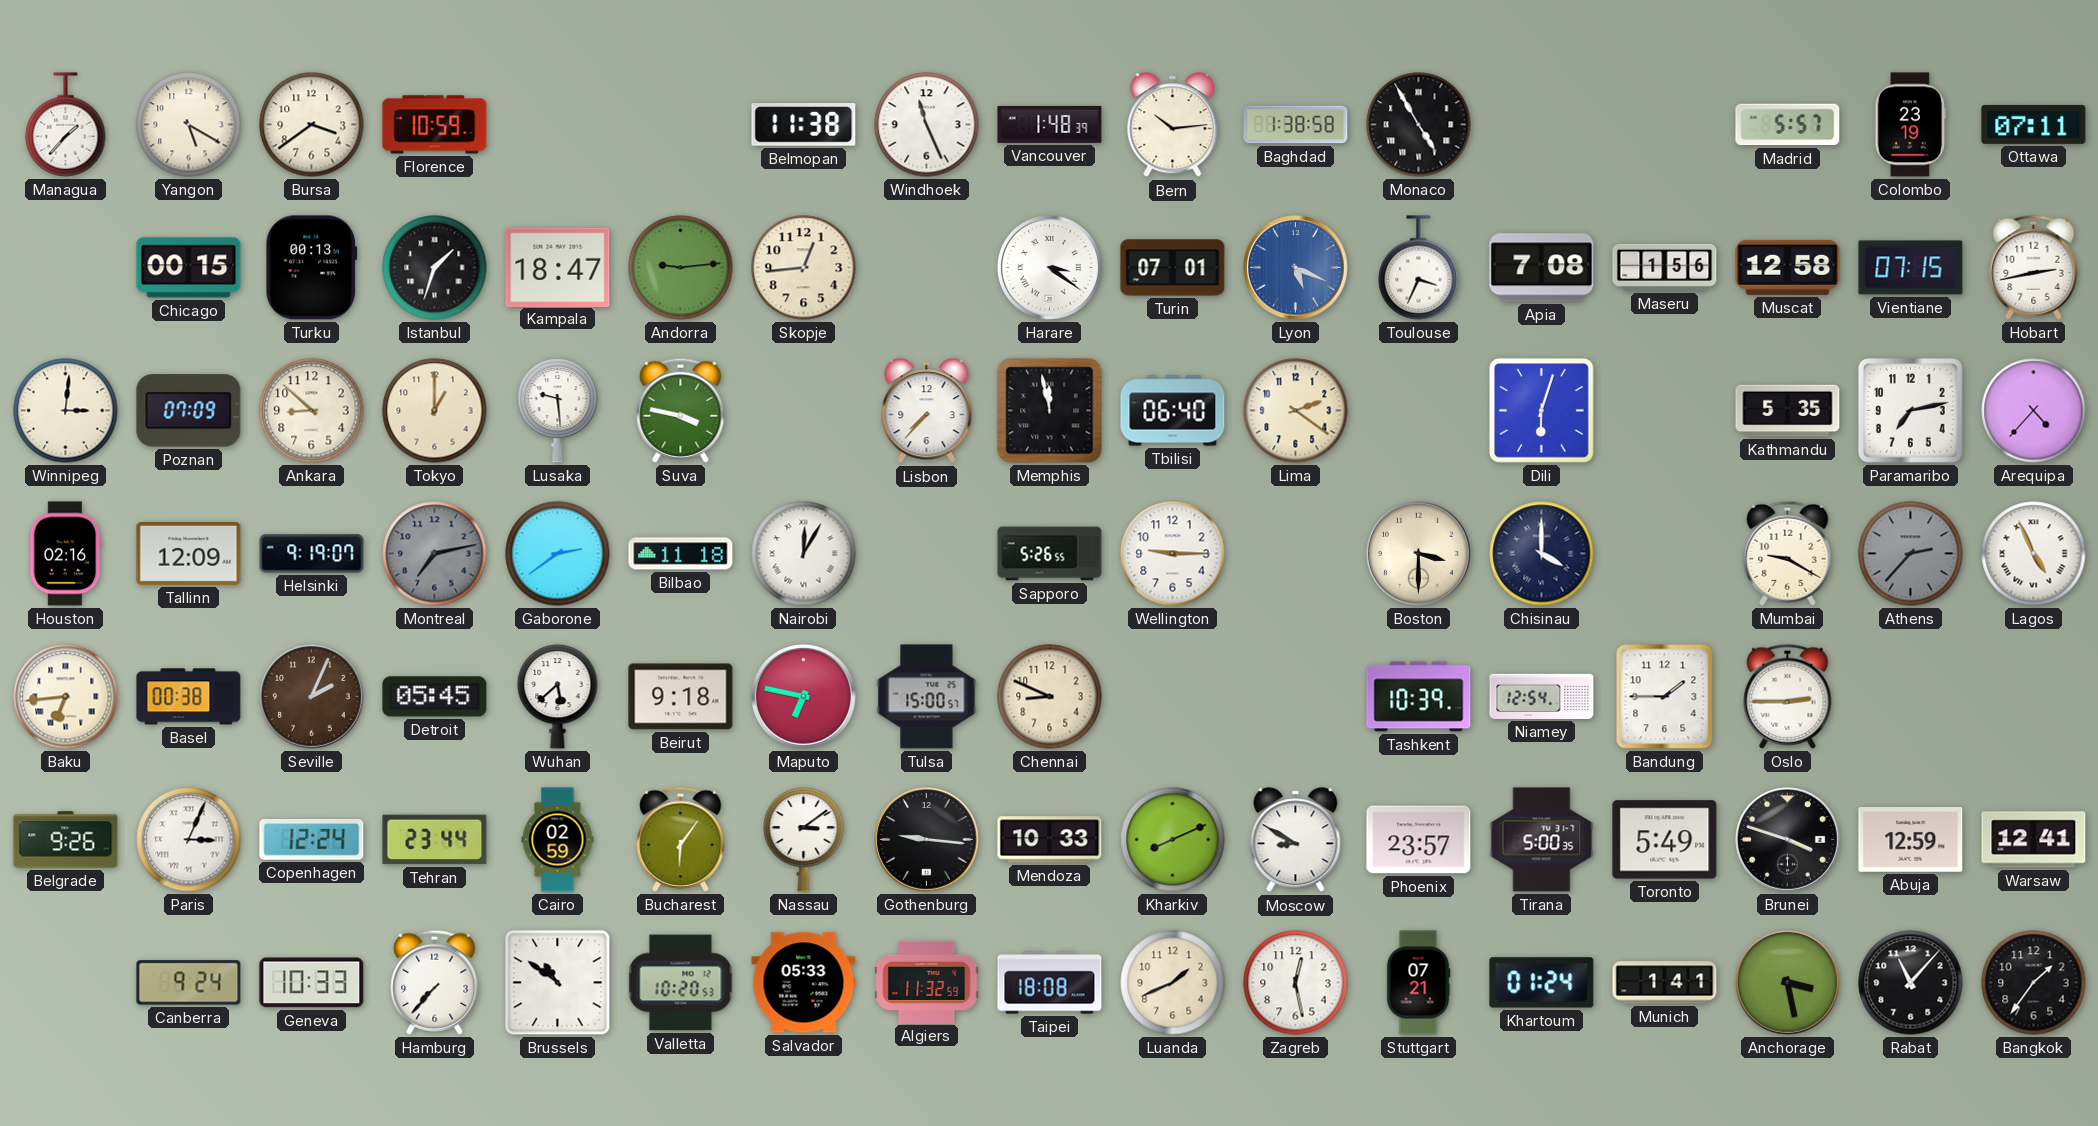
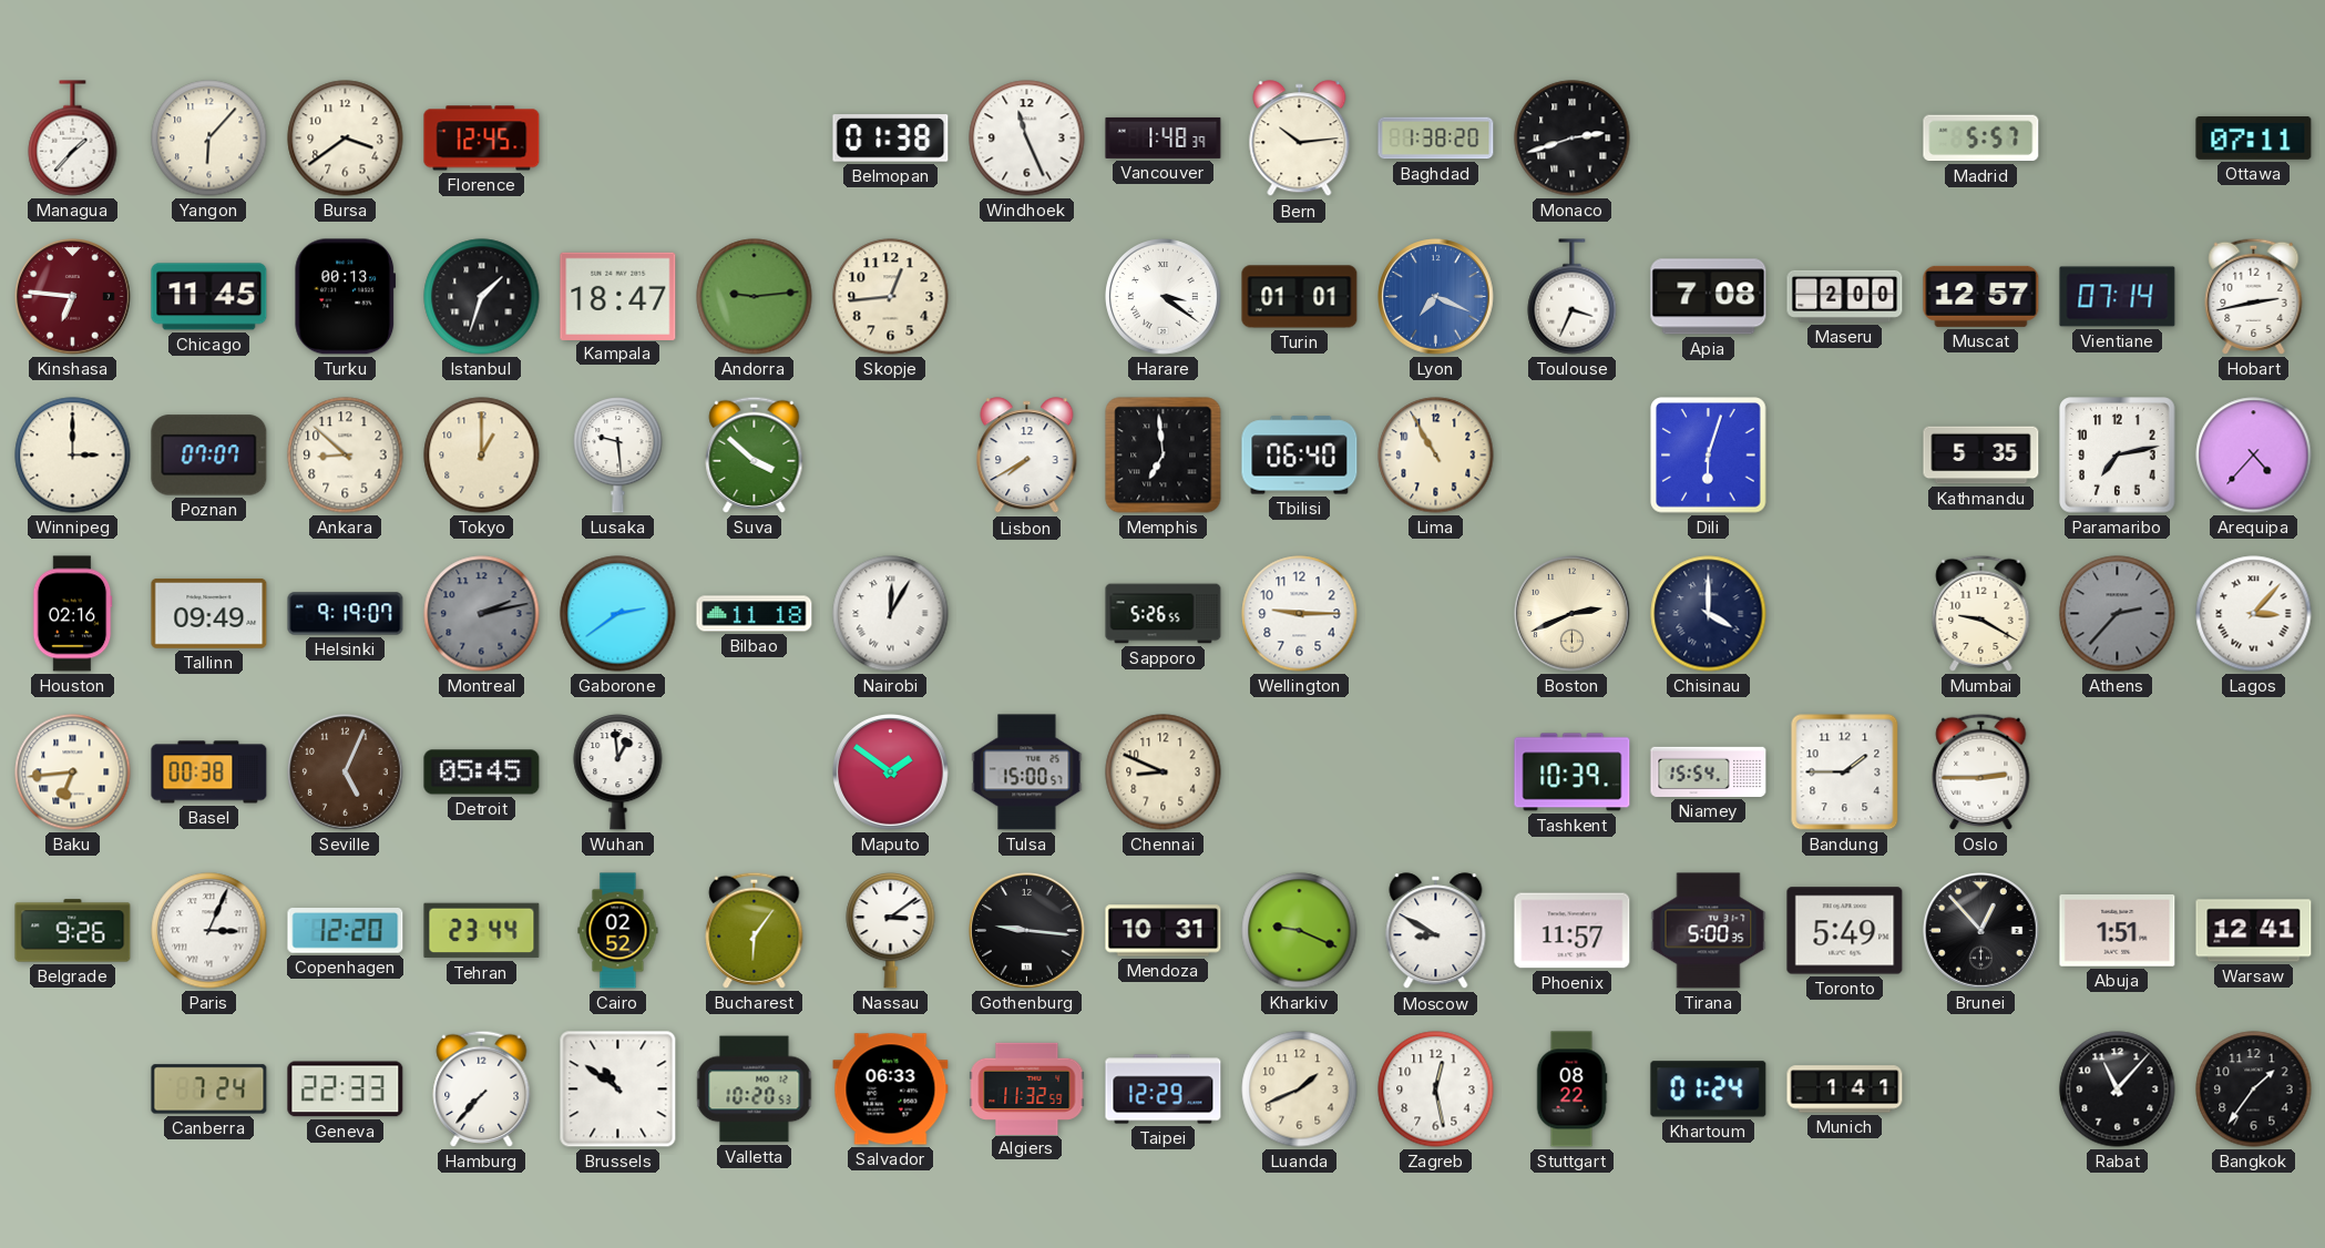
Yangon: 5:20 -> 6:07 (209, 139)
Florence: 10:59 -> 12:45 (482, 139)
Belmopan: 11:38 -> 01:38 (891, 139)
Baghdad: 1:38:58 -> 1:38:20 (1436, 139)
Monaco: 4:55 -> 2:42 (1573, 139)
Colombo: 23:19 -> none (1911, 125)
Kinshasa: none -> 6:46 (73, 297)
Chicago: 00:15 -> 11:45 (209, 297)
Turin: 07:01 -> 01:01 (1300, 297)
Lyon: 5:19 -> 7:19 (1436, 297)
Maseru: 1:56 -> 2:00 (1845, 296)
Muscat: 12:58 -> 12:57 (1981, 296)
Vientiane: 07:15 -> 07:14 (2118, 297)
Winnipeg: 3:01 -> 3:00 (73, 456)
Poznan: 07:09 -> 07:07 (209, 456)
Suva: 3:47 -> 3:52 (755, 454)
Lisbon: 7:37 -> 7:40 (1027, 456)
Memphis: 11:58 -> 6:59 (1164, 456)
Lima: 2:21 -> 10:55 (1436, 456)
Tallinn: 12:09 -> 09:49 (209, 613)
Montreal: 7:13 -> 2:13 (482, 614)
Boston: 3:30 -> 2:41 (1573, 614)
Lagos: 4:56 -> 3:07 (2254, 614)
Seville: 2:04 -> 5:04 (346, 773)
Wuhan: 5:38 -> 12:59 (618, 771)
Beirut: 9:18 -> none (681, 697)
Maputo: 6:47 -> 1:51 (891, 773)
Niamey: 12:54 -> 15:54 (1709, 771)
Copenhagen: 12:24 -> 12:20 (346, 931)
Cairo: 02:59 -> 02:52 (618, 931)
Mendoza: 10:33 -> 10:31 (1164, 931)
Kharkiv: 8:11 -> 9:19 (1300, 931)
Phoenix: 23:57 -> 11:57 (1573, 931)
Brunei: 3:48 -> 12:53 (1981, 931)
Abuja: 12:59 -> 1:51 (2118, 931)
Canberra: 9:24 -> 7:24 (209, 1090)
Geneva: 10:33 -> 22:33 (346, 1090)
Salvador: 05:33 -> 06:33 (891, 1090)
Taipei: 18:08 -> 12:29 (1164, 1090)
Stuttgart: 07:21 -> 08:22 (1571, 1090)
Anchorage: 3:28 -> none (1788, 983)
